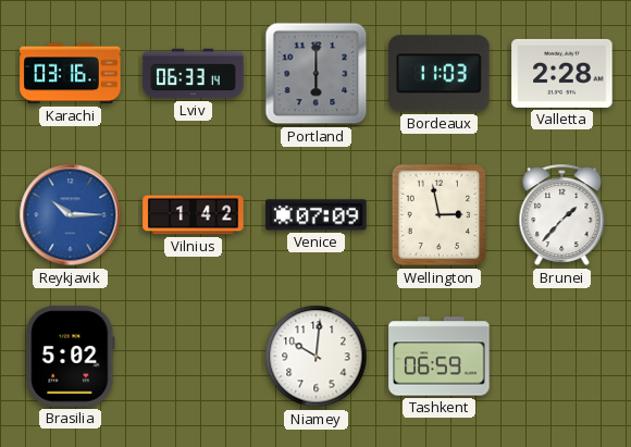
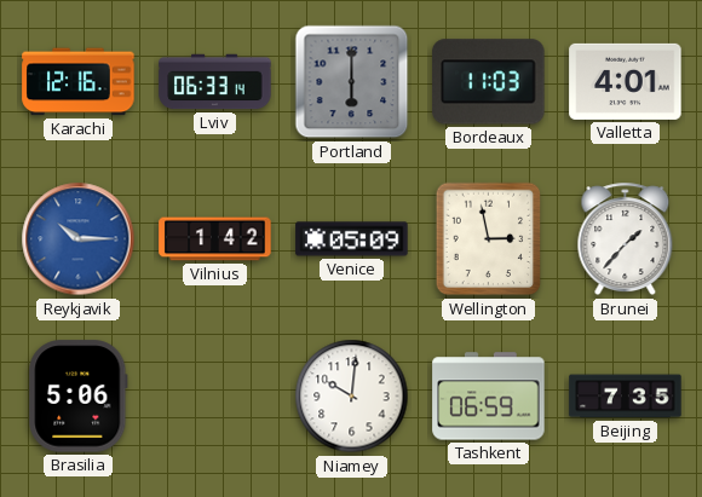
Karachi: 03:16 -> 12:16 (79, 82)
Valletta: 2:28 -> 4:01 (626, 81)
Venice: 07:09 -> 05:09 (352, 239)
Brasilia: 5:02 -> 5:06 (79, 397)
Beijing: none -> 7:35 (626, 397)
